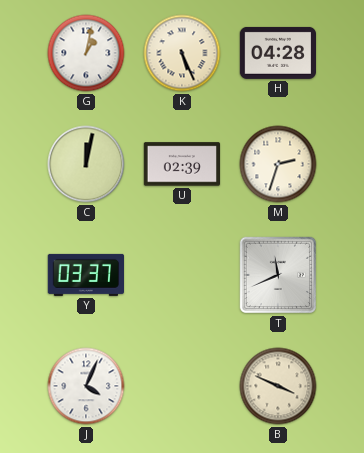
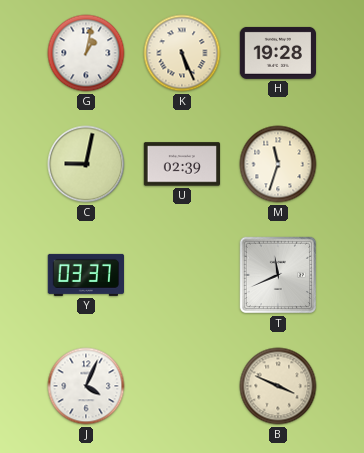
H: 04:28 -> 19:28 (278, 53)
C: 12:02 -> 9:02 (86, 164)
M: 2:33 -> 11:33 (278, 164)
